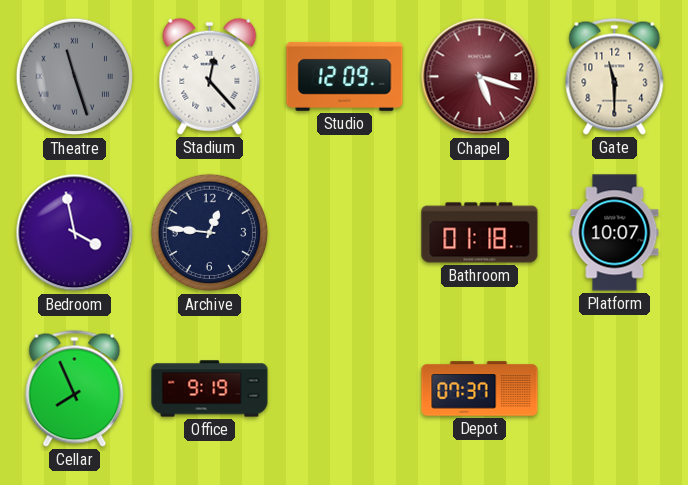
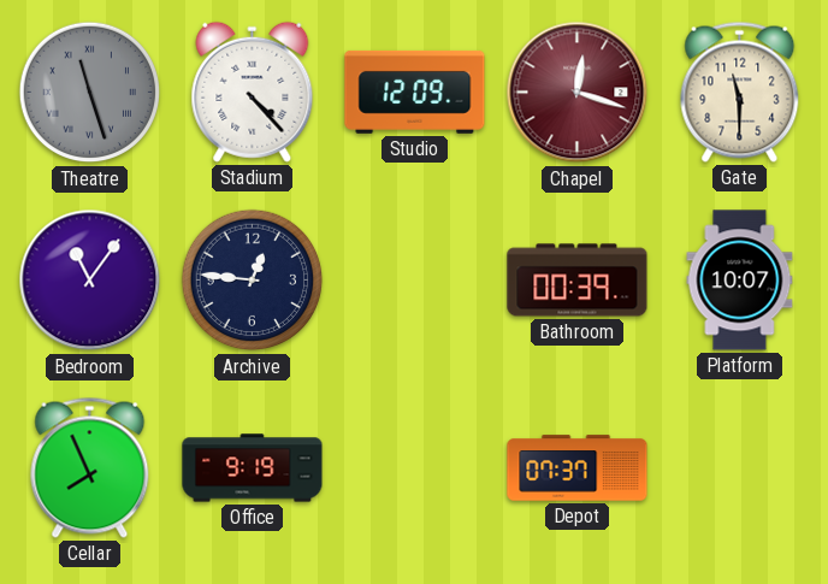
Stadium: 12:23 -> 4:23 (253, 92)
Chapel: 5:18 -> 12:18 (578, 93)
Bedroom: 3:58 -> 11:06 (90, 281)
Bathroom: 01:18 -> 00:39 (578, 281)
